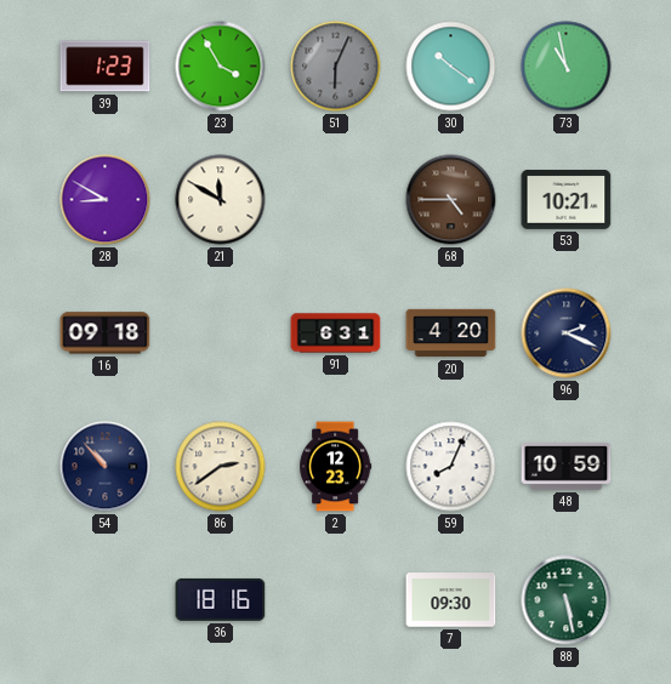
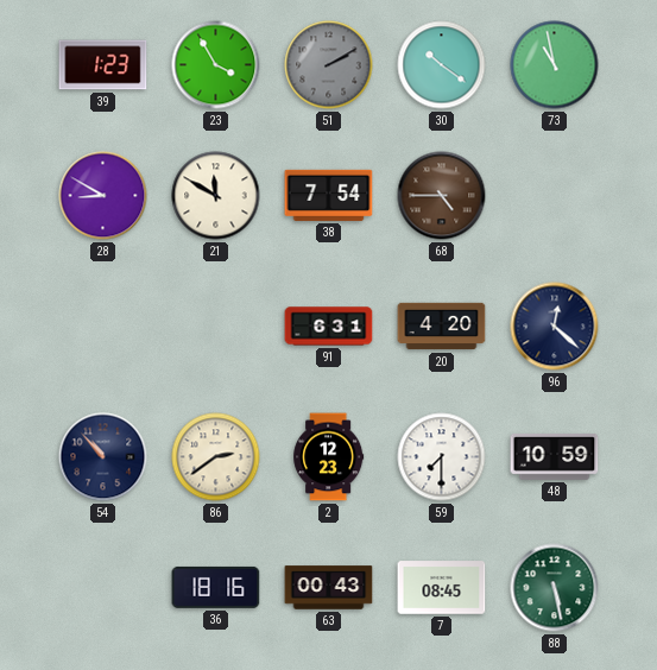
51: 6:04 -> 2:10 (329, 65)
38: none -> 7:54 (329, 195)
53: 10:21 -> none (567, 200)
16: 09:18 -> none (106, 334)
96: 2:19 -> 12:22 (555, 327)
59: 8:04 -> 7:30 (442, 457)
63: none -> 00:43 (329, 588)
7: 09:30 -> 08:45 (442, 588)
